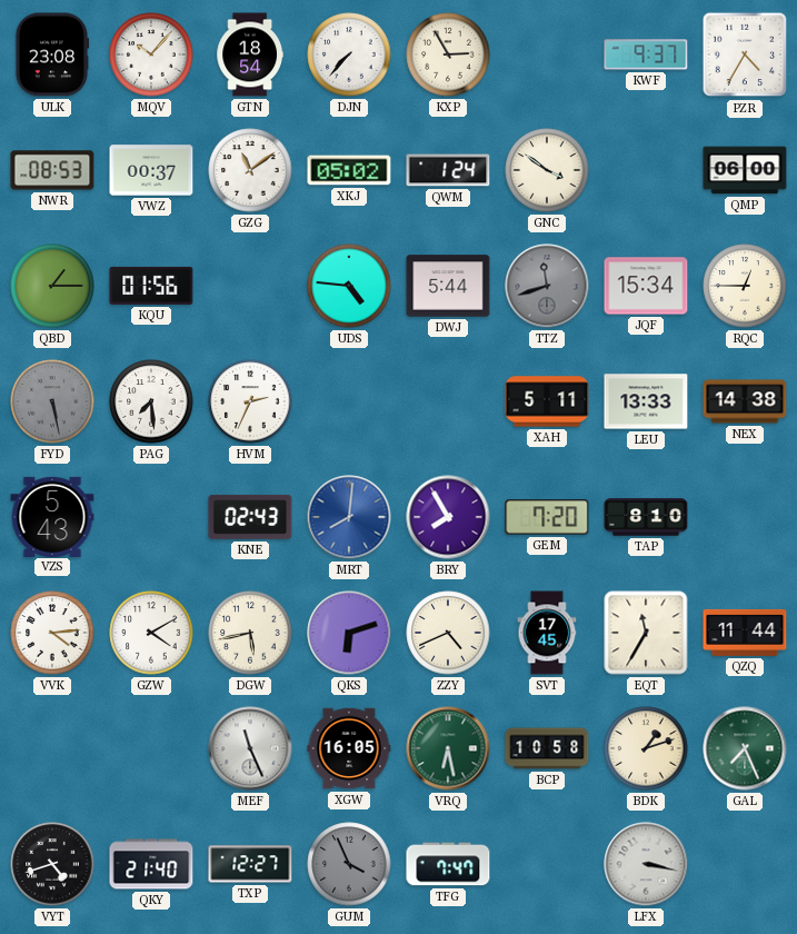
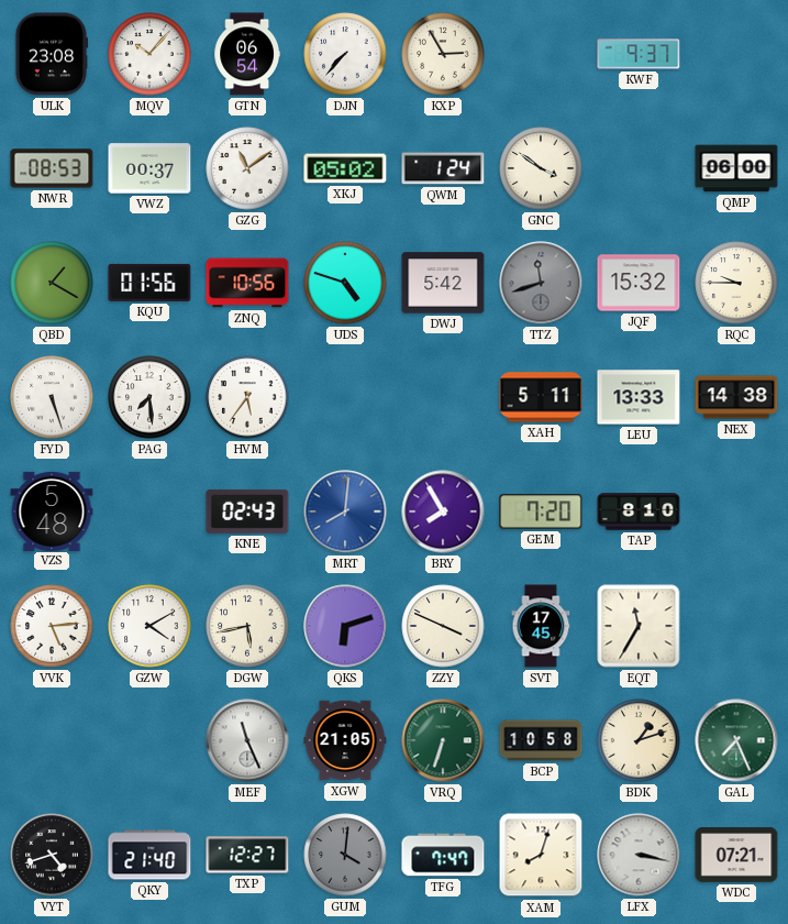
GTN: 18:54 -> 06:54 (246, 54)
PZR: 4:35 -> none (745, 54)
QBD: 1:15 -> 1:20 (52, 283)
ZNQ: none -> 10:56 (247, 283)
UDS: 4:46 -> 4:48 (345, 283)
DWJ: 5:44 -> 5:42 (443, 283)
JQF: 15:34 -> 15:32 (639, 283)
RQC: 12:45 -> 9:45 (736, 283)
FYD: 5:28 -> 5:27 (52, 397)
FYD dial: grey -> white (52, 397)
HVM: 2:34 -> 5:36 (247, 397)
VZS: 5:43 -> 5:48 (52, 510)
VVK: 4:14 -> 5:14 (52, 626)
ZZY: 4:41 -> 3:49 (443, 626)
QZQ: 11:44 -> none (745, 633)
XGW: 16:05 -> 21:05 (345, 740)
VRQ: 6:28 -> 6:33 (443, 740)
GUM: 3:56 -> 4:01 (345, 855)
XAM: none -> 8:03 (541, 855)
WDC: none -> 07:21 (736, 855)
